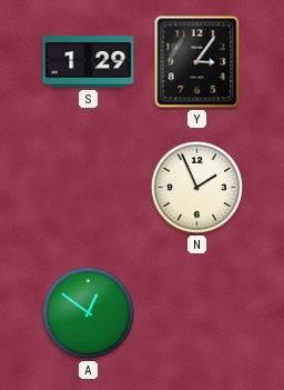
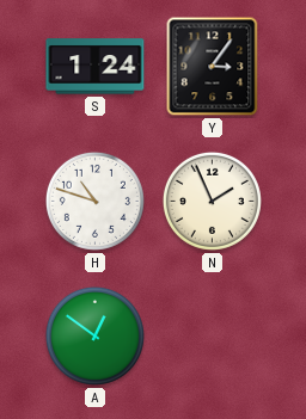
S: 1:29 -> 1:24 (96, 67)
H: none -> 10:48 (94, 201)
